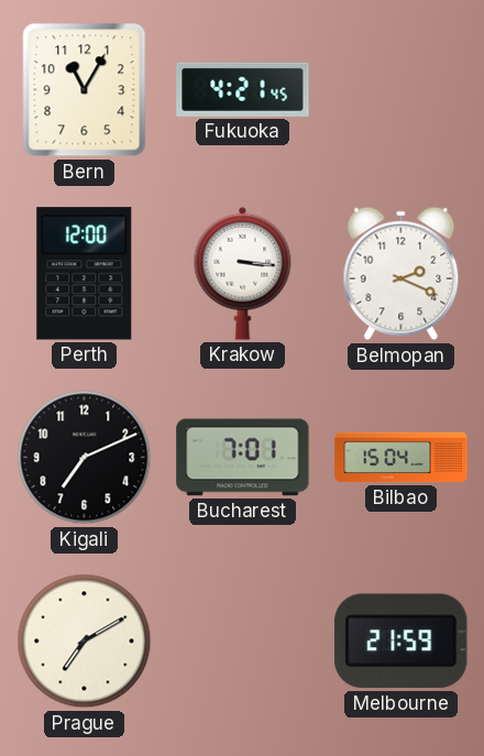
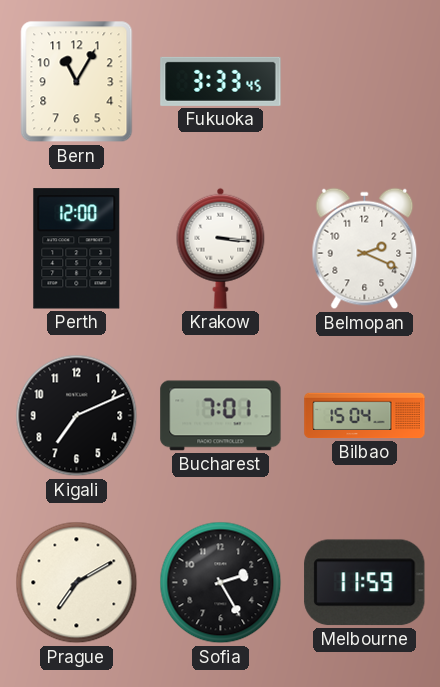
Fukuoka: 4:21 -> 3:33 (221, 81)
Sofia: none -> 2:25 (221, 583)
Melbourne: 21:59 -> 11:59 (365, 583)
